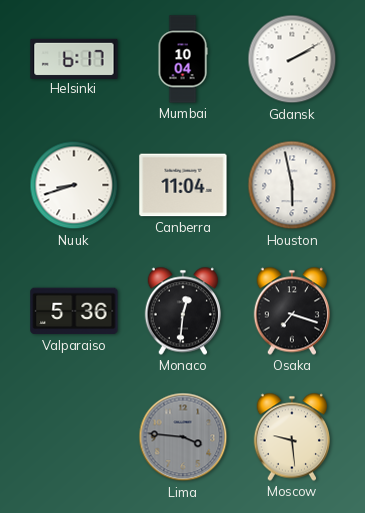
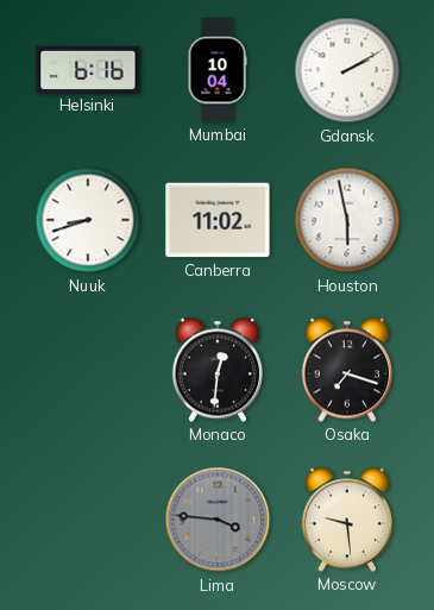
Helsinki: 6:17 -> 6:16 (88, 69)
Canberra: 11:04 -> 11:02 (218, 220)
Valparaiso: 5:36 -> none (74, 311)
